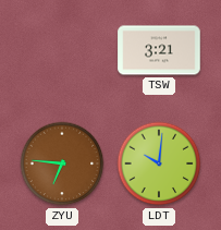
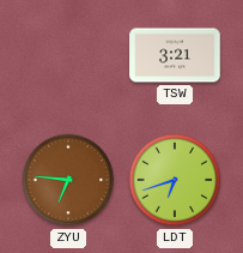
LDT: 10:01 -> 6:42 (175, 180)
